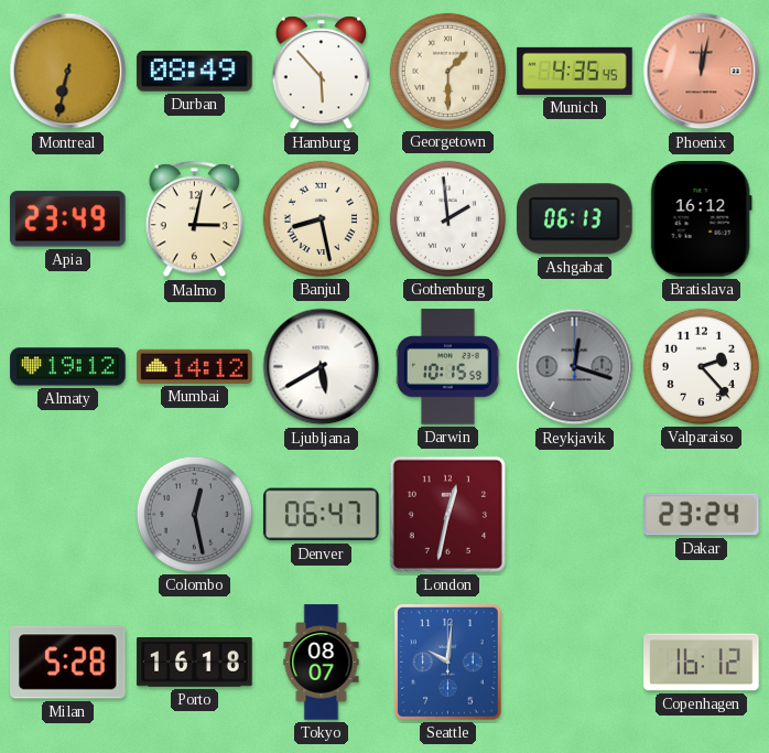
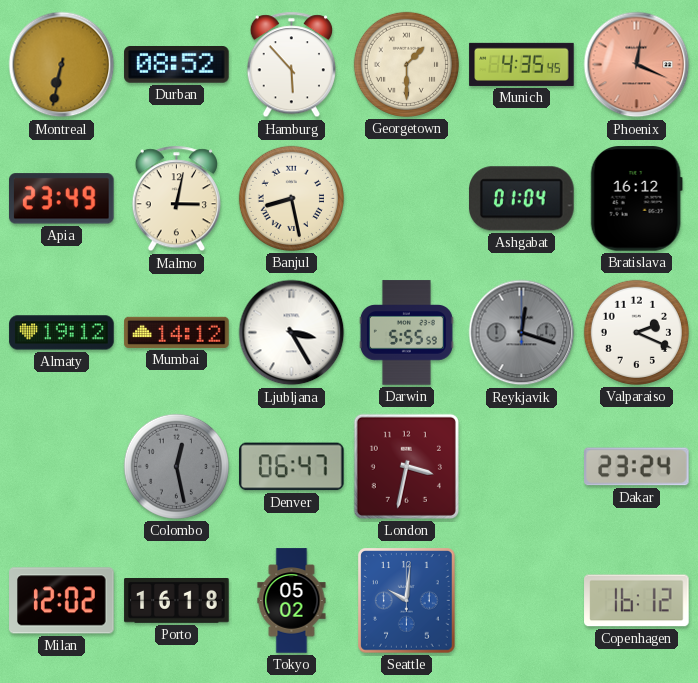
Durban: 08:49 -> 08:52 (177, 65)
Phoenix: 12:02 -> 12:19 (637, 65)
Gothenburg: 1:59 -> none (447, 218)
Ashgabat: 06:13 -> 01:04 (522, 199)
Ljubljana: 5:40 -> 3:25 (292, 333)
Darwin: 10:15 -> 5:55 (406, 333)
Valparaiso: 2:23 -> 2:19 (636, 332)
London: 12:32 -> 3:32 (406, 466)
Milan: 5:28 -> 12:02 (62, 601)
Tokyo: 08:07 -> 05:02 (292, 601)
